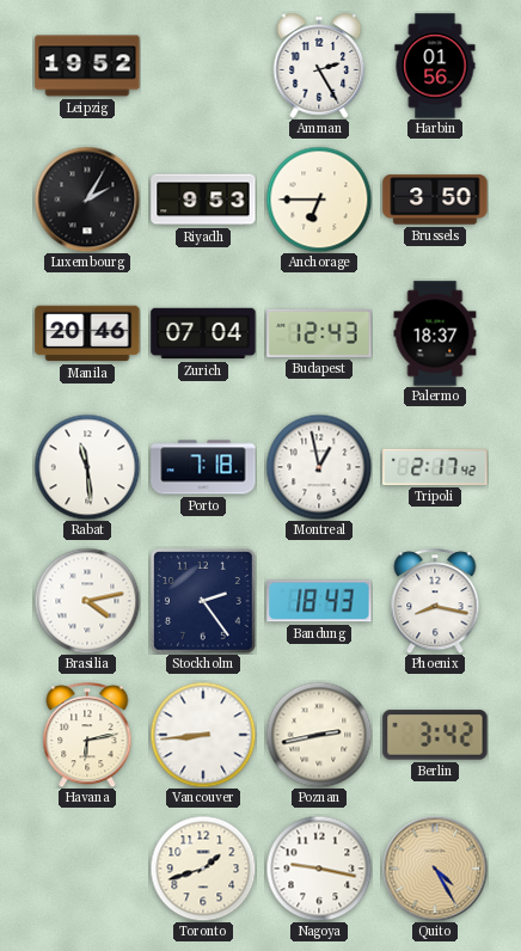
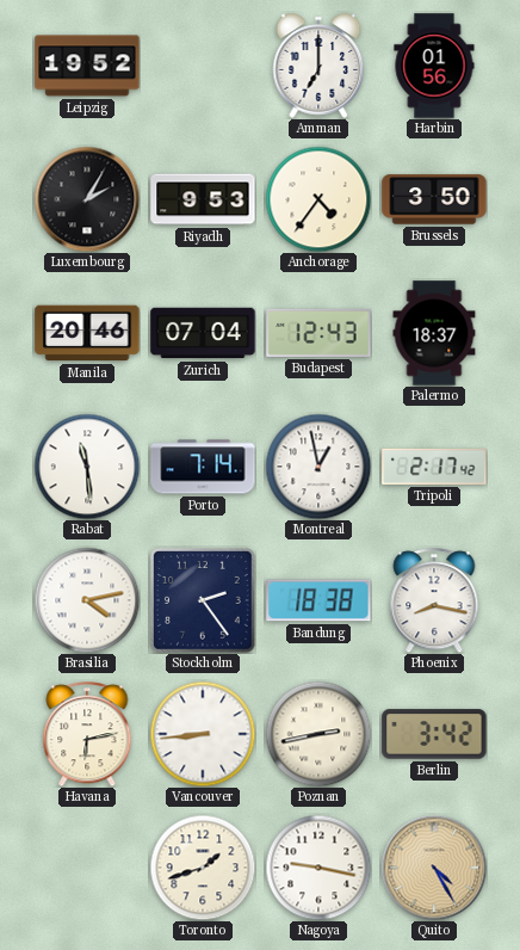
Amman: 2:25 -> 7:00 (318, 66)
Anchorage: 6:45 -> 4:36 (318, 199)
Porto: 7:18 -> 7:14 (203, 467)
Bandung: 18:43 -> 18:38 (318, 600)
